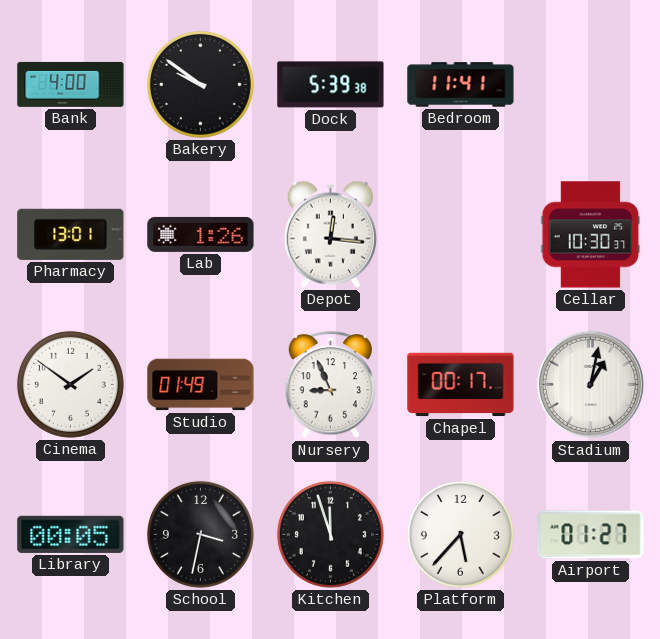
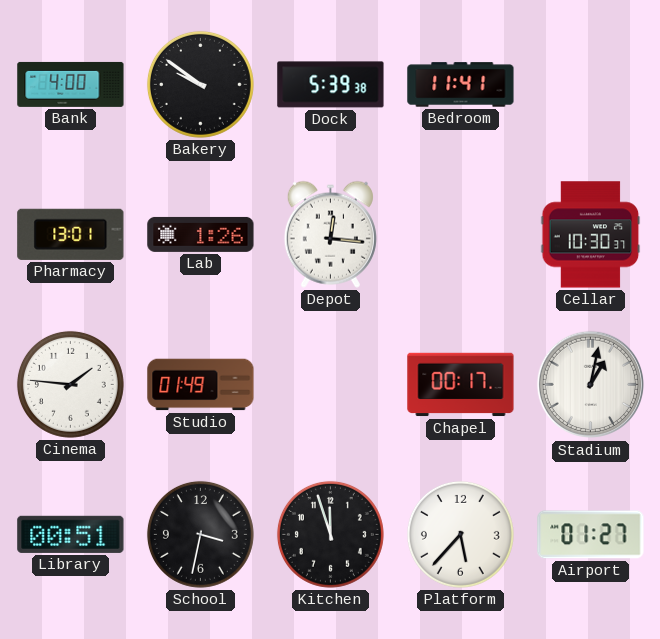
Cinema: 1:51 -> 1:46 (70, 384)
Nursery: 8:56 -> none (330, 385)
Library: 00:05 -> 00:51 (71, 534)
